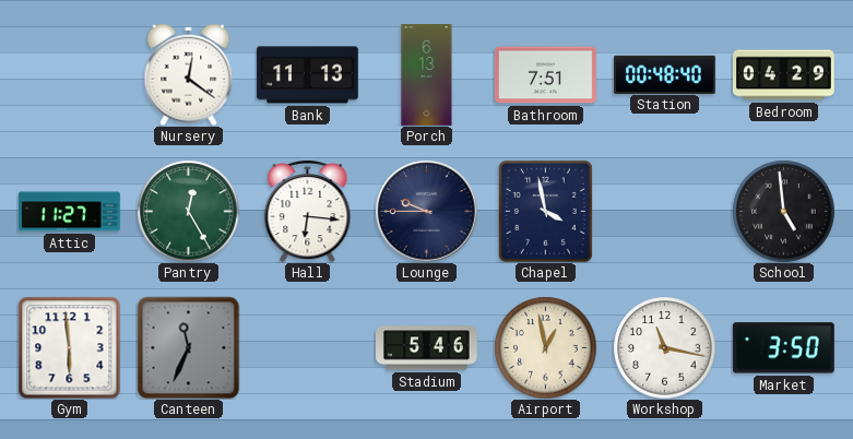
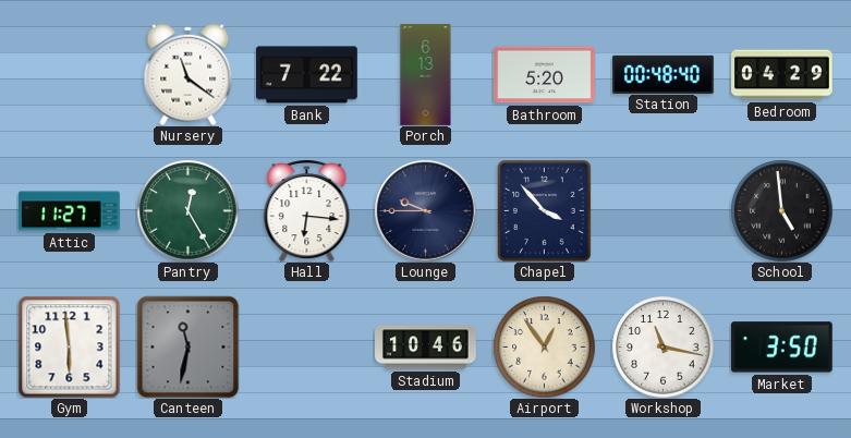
Nursery: 12:21 -> 11:21 (189, 74)
Bank: 11:13 -> 7:22 (307, 75)
Bathroom: 7:51 -> 5:20 (545, 75)
Chapel: 3:58 -> 3:53 (544, 210)
Canteen: 11:34 -> 11:32 (187, 346)
Stadium: 5:46 -> 10:46 (426, 348)
Airport: 12:58 -> 12:54 (544, 346)
